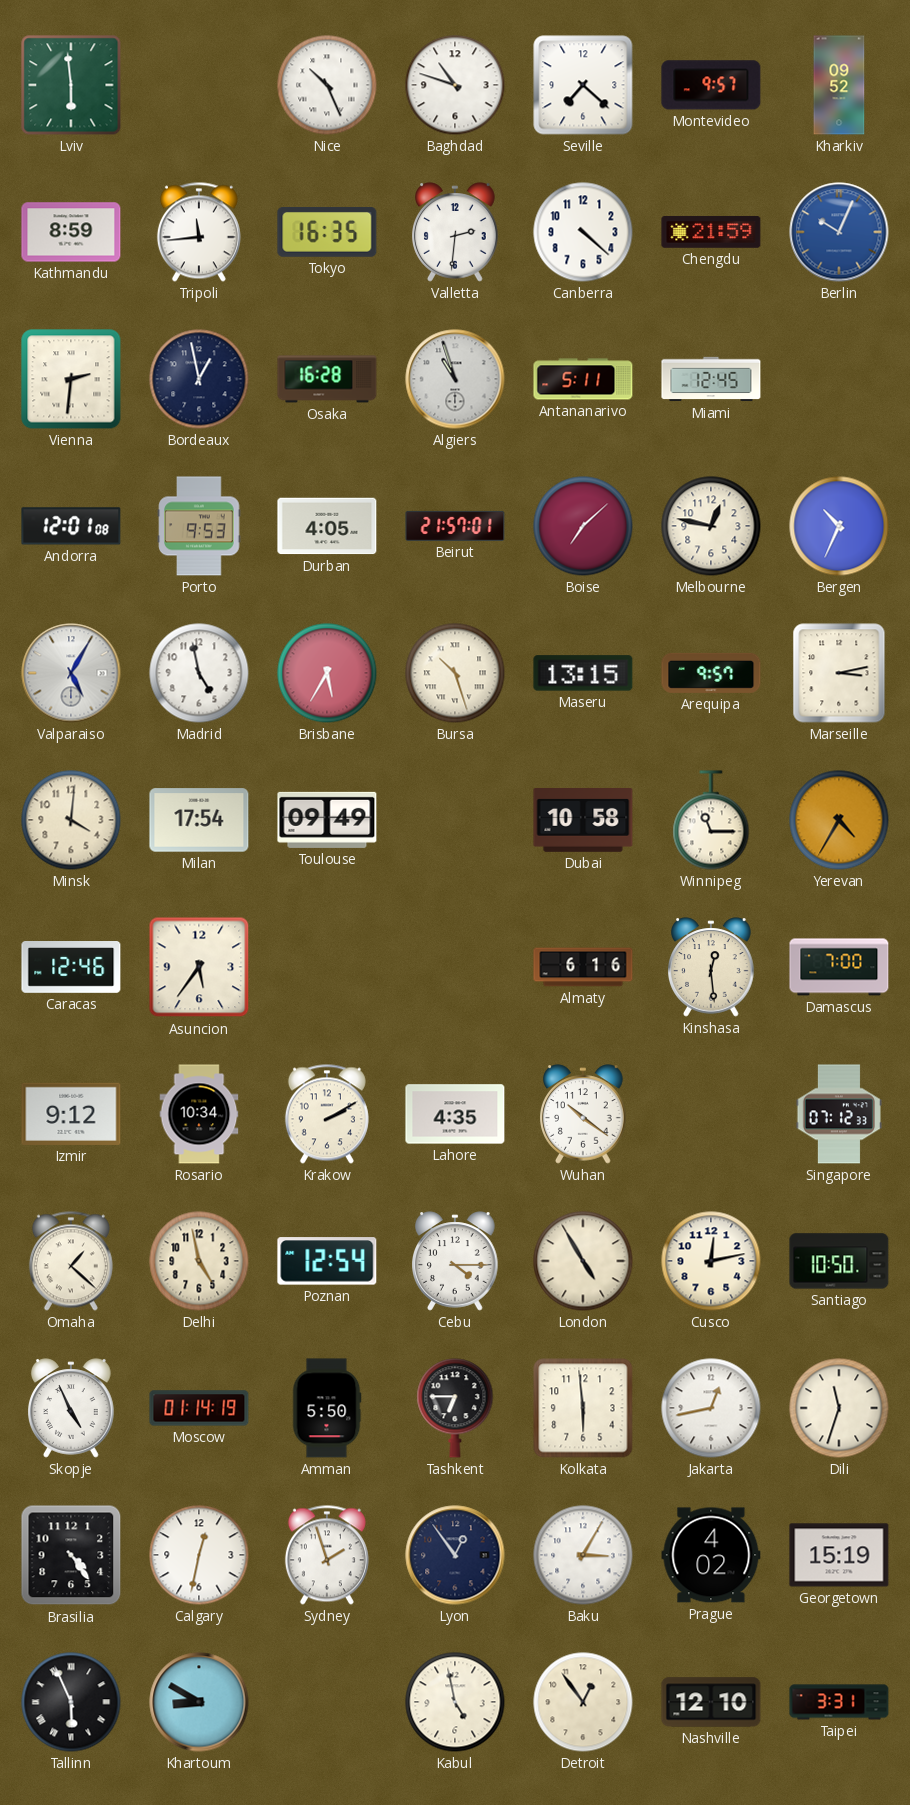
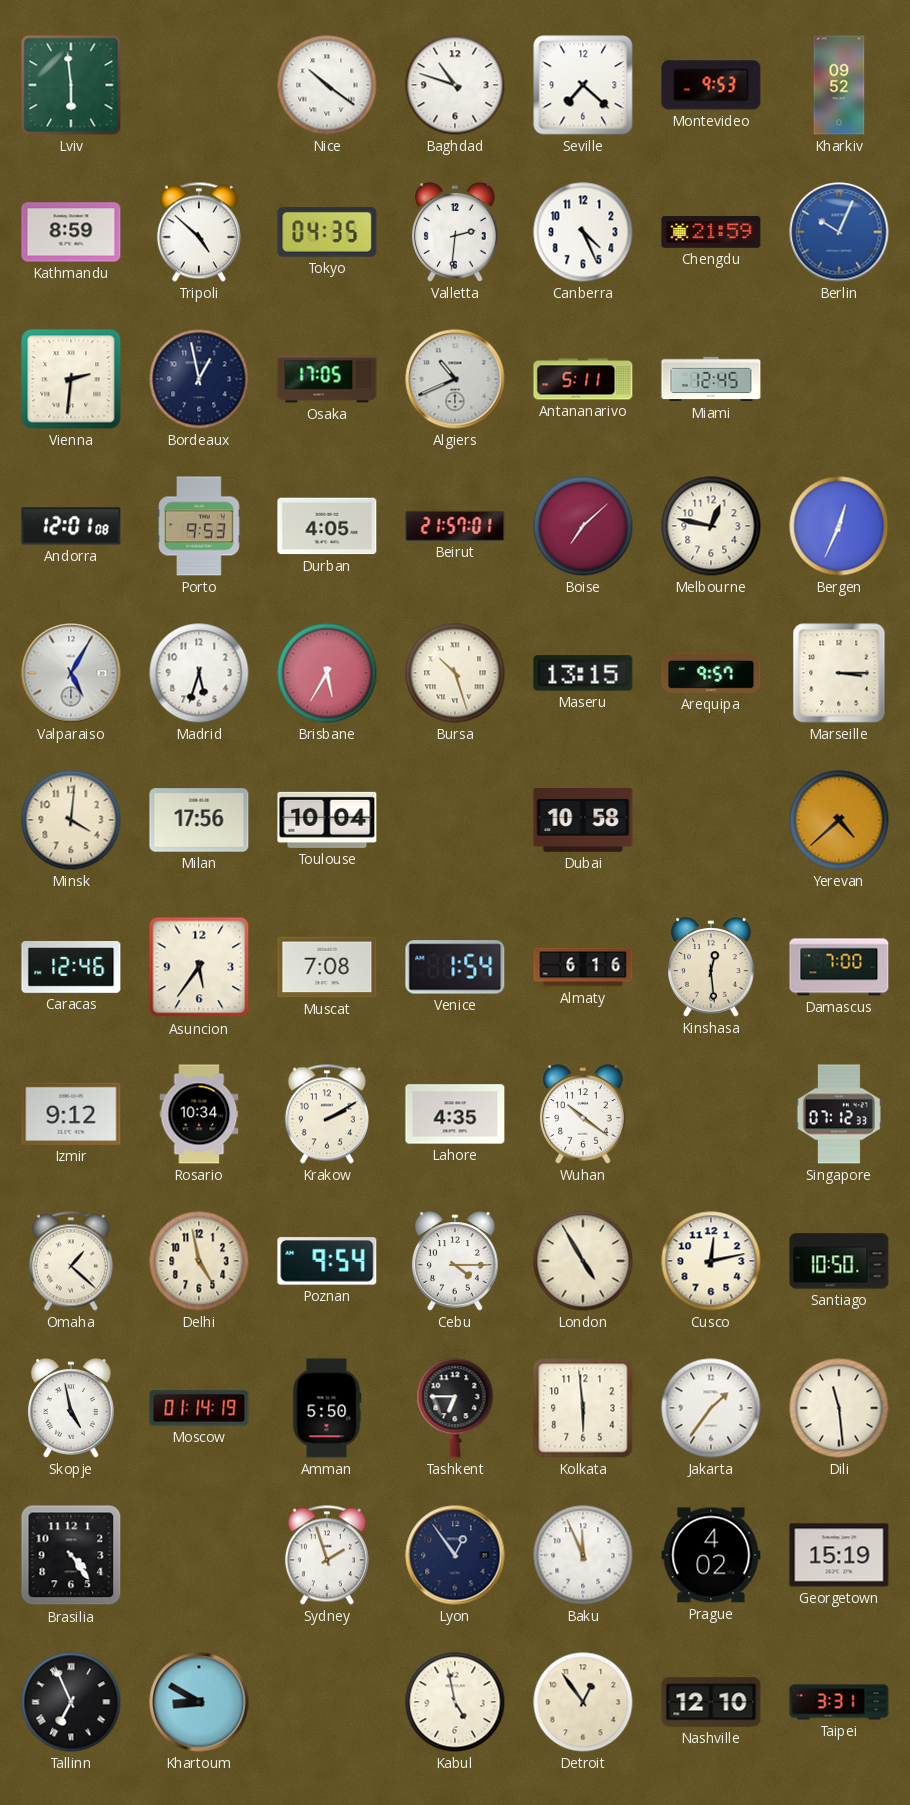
Nice: 10:26 -> 10:21 (327, 85)
Montevideo: 9:57 -> 9:53 (711, 85)
Tripoli: 11:44 -> 4:52 (199, 232)
Tokyo: 16:35 -> 04:35 (327, 233)
Canberra: 4:22 -> 4:26 (583, 232)
Osaka: 16:28 -> 17:05 (327, 379)
Algiers: 10:57 -> 10:41 (455, 379)
Bergen: 10:34 -> 12:34 (839, 526)
Madrid: 4:58 -> 5:33 (199, 673)
Marseille: 3:13 -> 3:15 (839, 673)
Milan: 17:54 -> 17:56 (199, 820)
Toulouse: 09:49 -> 10:04 (327, 820)
Winnipeg: 11:15 -> none (711, 820)
Yerevan: 4:35 -> 4:38 (839, 820)
Muscat: none -> 7:08 (327, 967)
Venice: none -> 1:54 (455, 967)
Poznan: 12:54 -> 9:54 (327, 1261)
Skopje: 4:56 -> 4:58 (71, 1408)
Jakarta: 12:43 -> 1:36 (711, 1408)
Dili: 11:33 -> 11:29 (839, 1408)
Calgary: 12:32 -> none (199, 1555)
Baku: 3:05 -> 11:56 (583, 1555)
Tallinn: 5:56 -> 6:56 (71, 1702)
